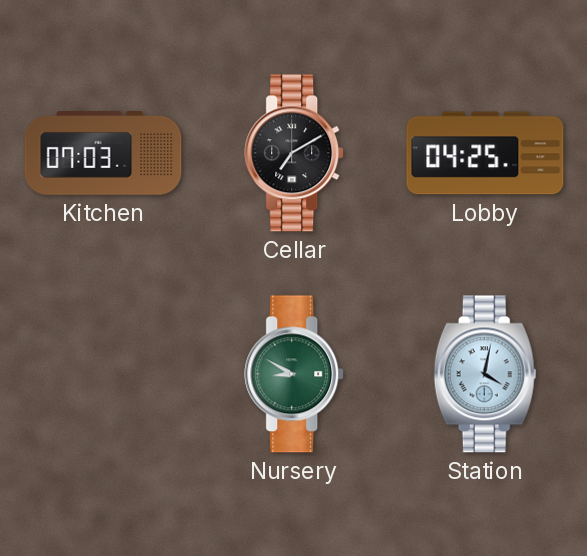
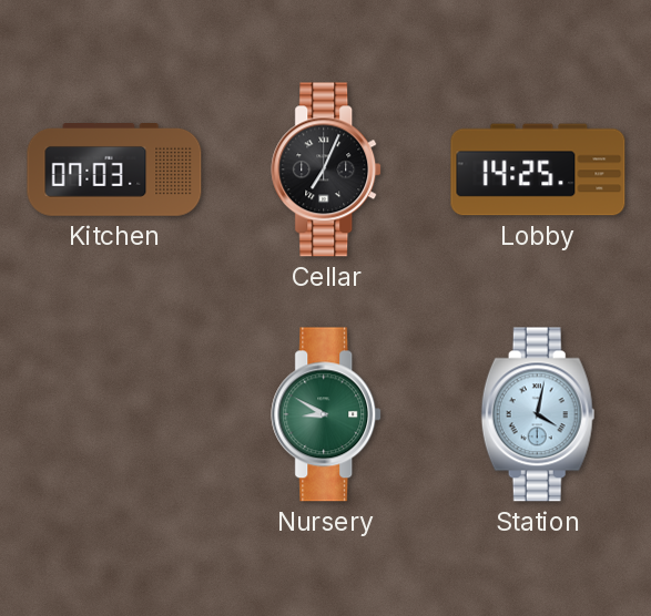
Cellar: 7:10 -> 7:04 (327, 170)
Lobby: 04:25 -> 14:25 (538, 170)
